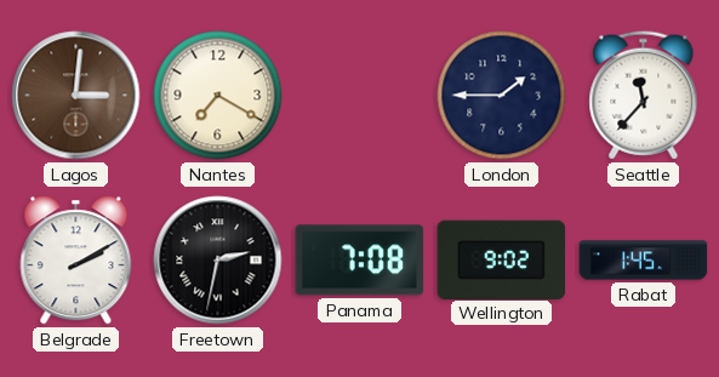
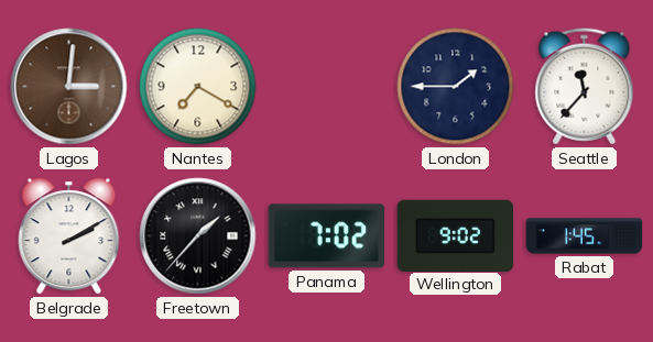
Freetown: 2:32 -> 1:37 (198, 236)
Panama: 7:08 -> 7:02 (327, 236)
